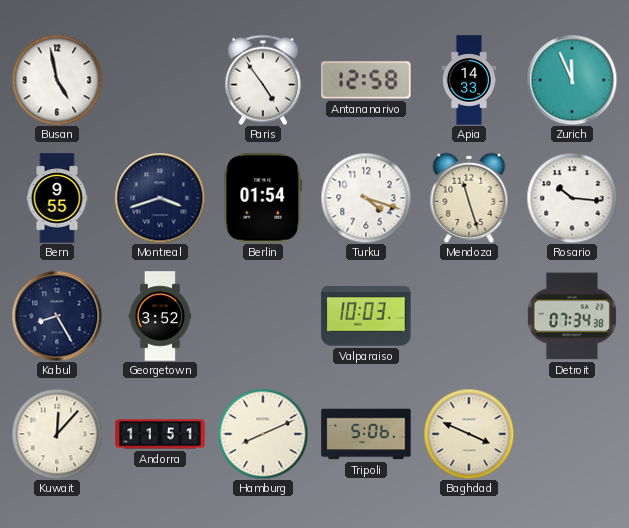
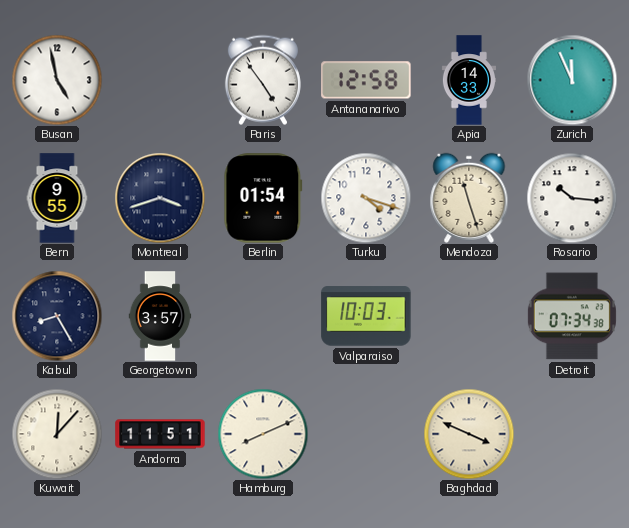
Georgetown: 3:52 -> 3:57 (160, 316)
Tripoli: 5:06 -> none (366, 434)
